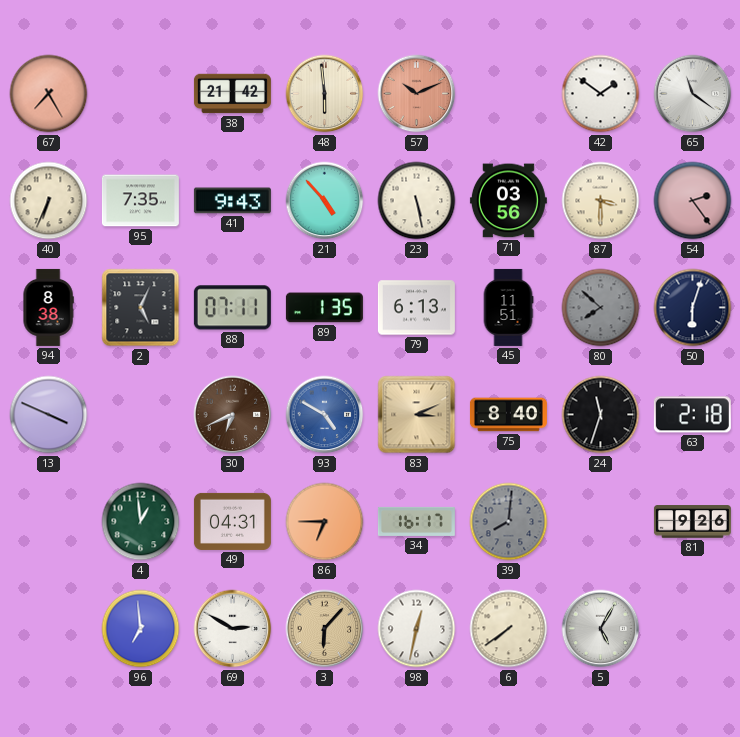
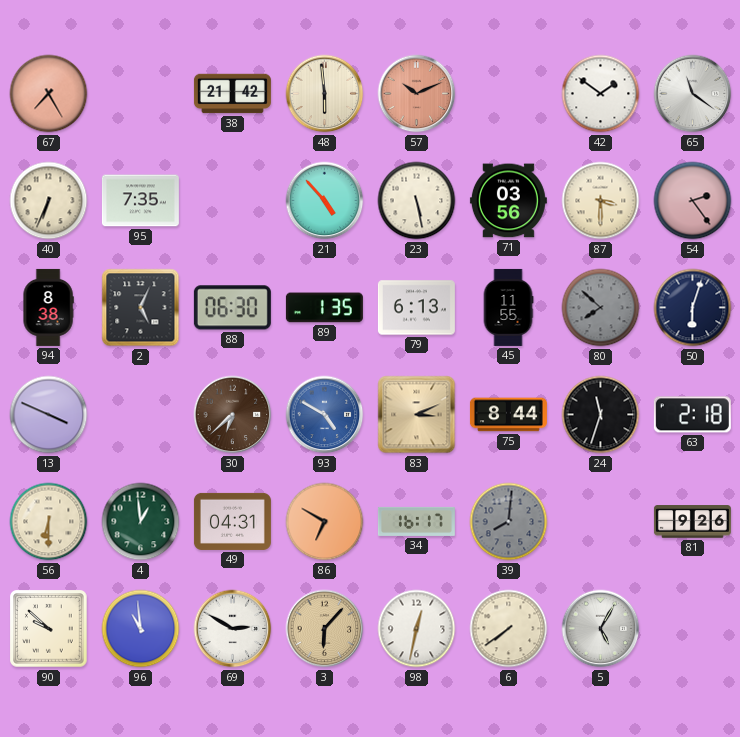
41: 9:43 -> none (232, 201)
88: 07:11 -> 06:30 (232, 308)
45: 11:51 -> 11:55 (508, 307)
30: 6:41 -> 6:38 (233, 415)
75: 8:40 -> 8:44 (508, 415)
56: none -> 6:30 (49, 522)
86: 6:45 -> 6:50 (325, 522)
90: none -> 9:52 (49, 629)
96: 6:59 -> 10:59 (141, 629)
